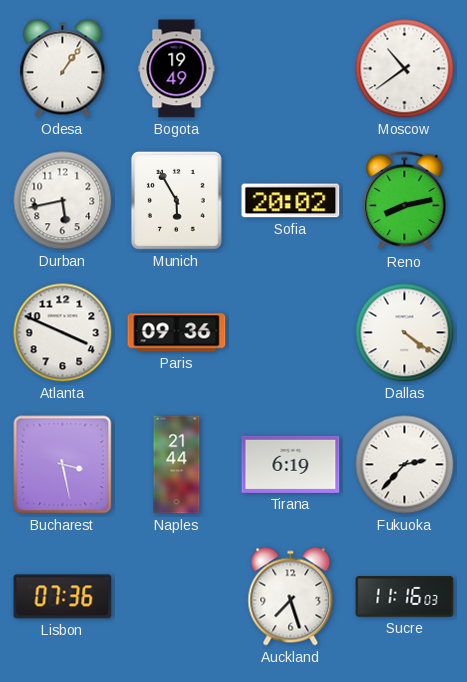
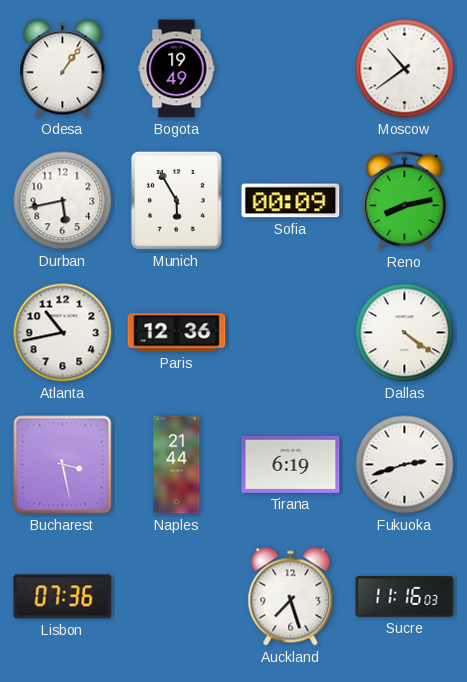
Sofia: 20:02 -> 00:09 (291, 201)
Atlanta: 3:49 -> 10:43 (63, 333)
Paris: 09:36 -> 12:36 (177, 333)
Fukuoka: 2:37 -> 2:42 (405, 465)
